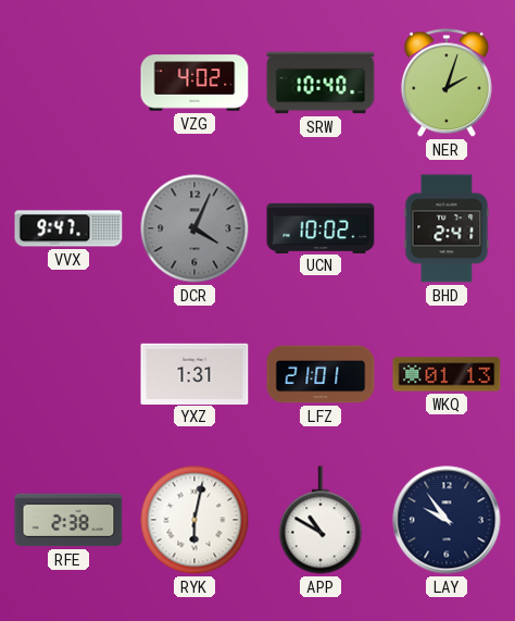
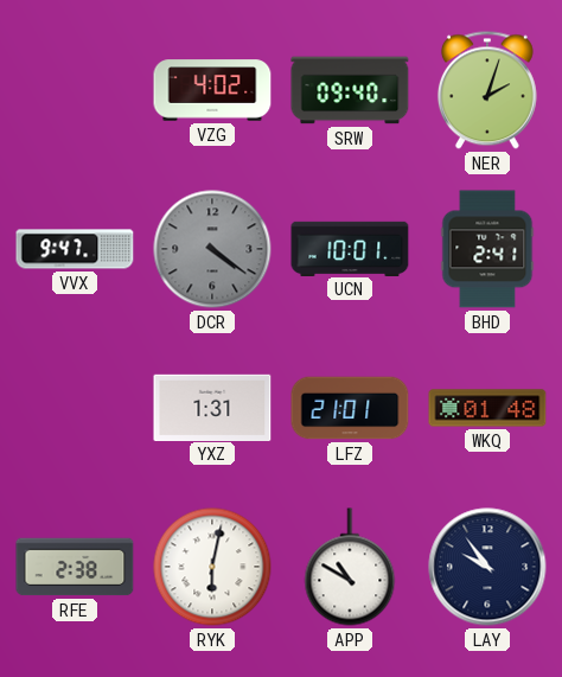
SRW: 10:40 -> 09:40 (350, 90)
DCR: 4:04 -> 4:21 (212, 249)
UCN: 10:02 -> 10:01 (350, 248)
WKQ: 01:13 -> 01:48 (487, 408)
